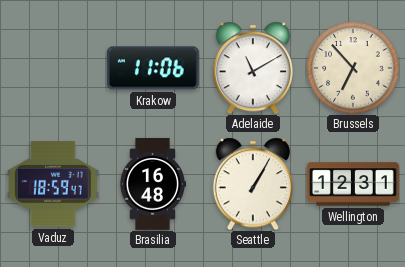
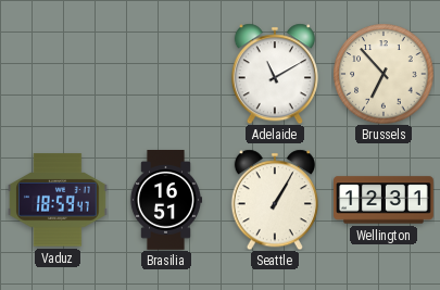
Krakow: 11:06 -> none (153, 68)
Brasilia: 16:48 -> 16:51 (165, 201)
